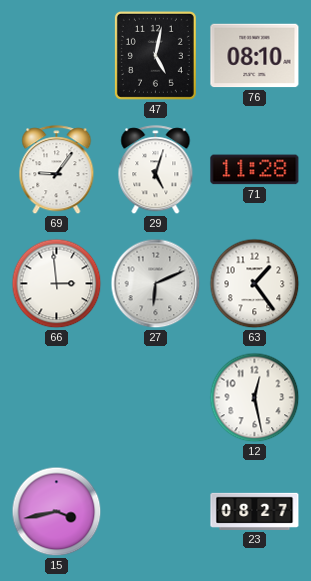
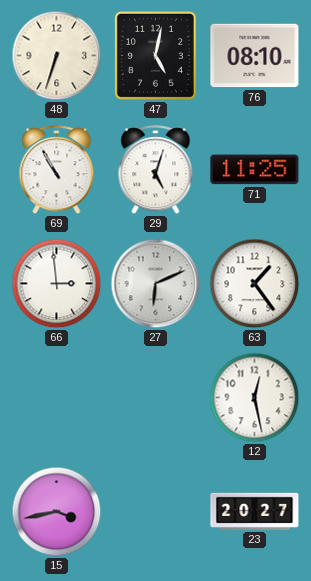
48: none -> 6:33 (57, 56)
69: 9:06 -> 10:55 (57, 170)
71: 11:28 -> 11:25 (255, 170)
23: 08:27 -> 20:27 (255, 511)
